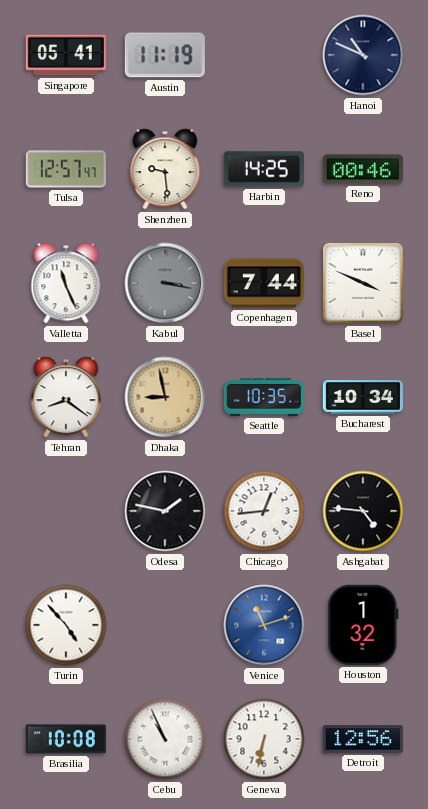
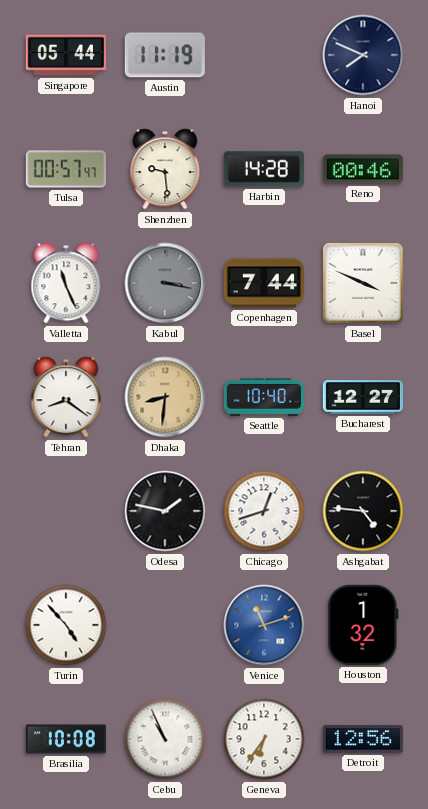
Singapore: 05:41 -> 05:44 (66, 55)
Hanoi: 10:49 -> 7:49 (363, 55)
Tulsa: 12:57 -> 00:57 (66, 169)
Harbin: 14:25 -> 14:28 (264, 169)
Dhaka: 8:58 -> 8:31 (165, 397)
Seattle: 10:35 -> 10:40 (264, 397)
Bucharest: 10:34 -> 12:27 (363, 397)
Chicago: 12:44 -> 12:42 (264, 511)
Geneva: 6:32 -> 6:36 (264, 739)
